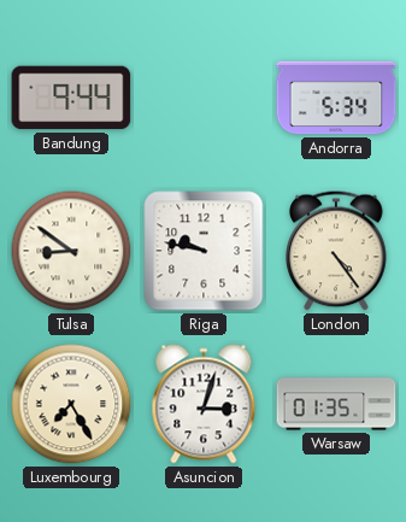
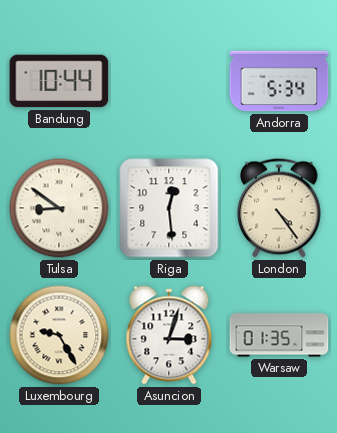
Bandung: 9:44 -> 10:44 (59, 81)
Riga: 9:47 -> 12:29 (169, 208)
Luxembourg: 7:25 -> 9:25 (59, 335)
